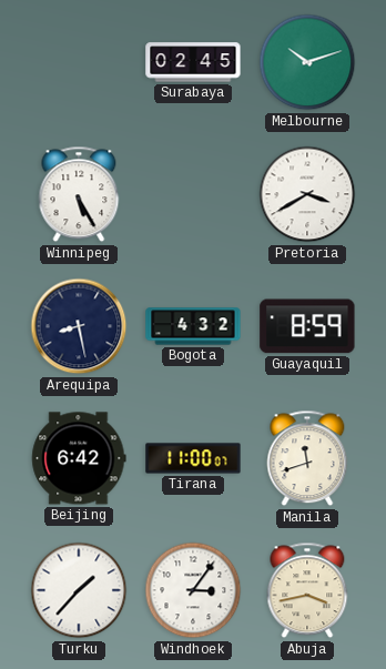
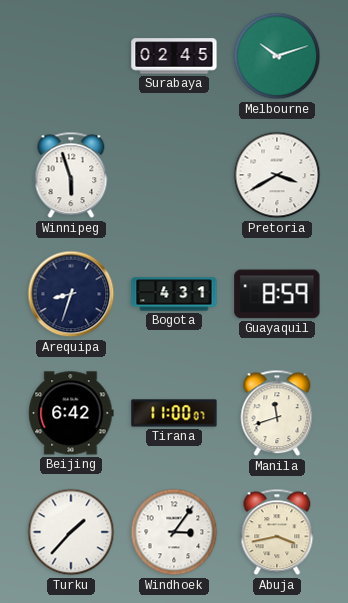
Winnipeg: 5:25 -> 5:57 (71, 175)
Arequipa: 8:28 -> 8:33 (71, 294)
Bogota: 4:32 -> 4:31 (174, 294)
